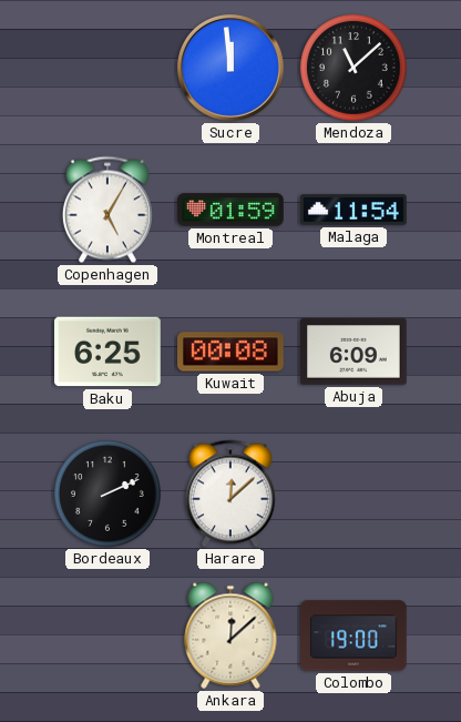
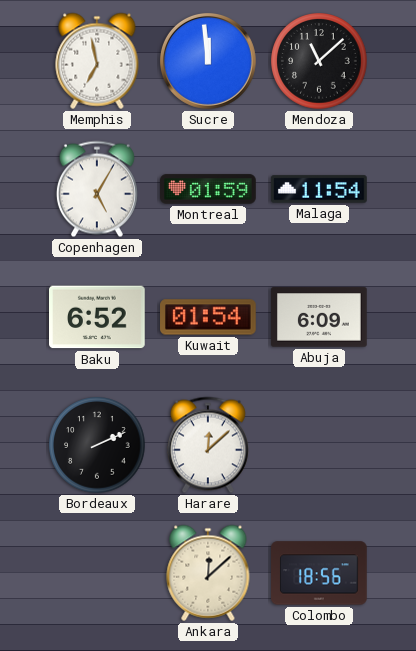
Memphis: none -> 6:58 (97, 61)
Baku: 6:25 -> 6:52 (98, 317)
Kuwait: 00:08 -> 01:54 (208, 317)
Colombo: 19:00 -> 18:56 (319, 573)
